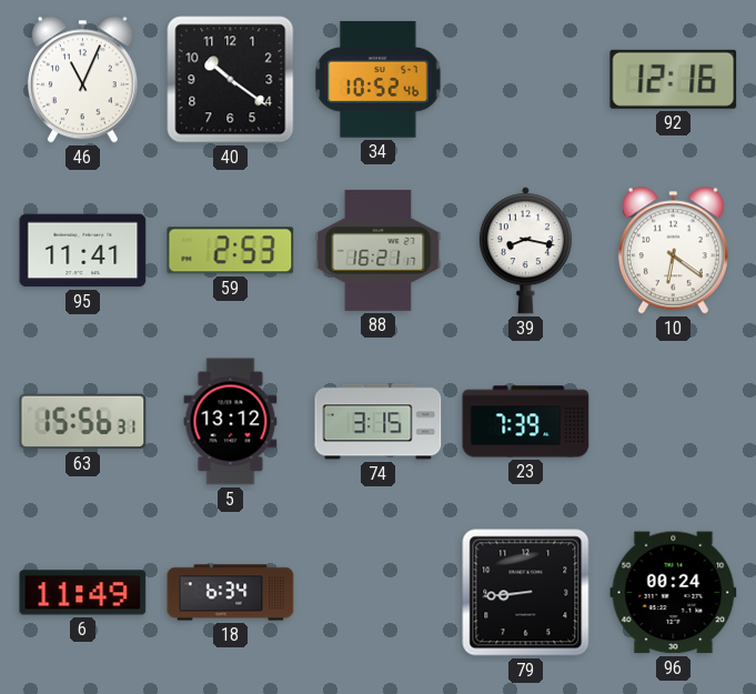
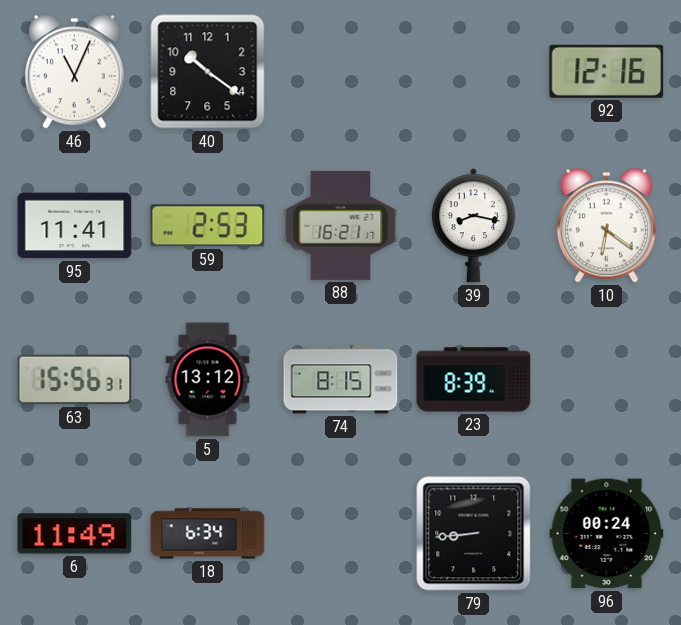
34: 10:52 -> none (379, 80)
74: 3:15 -> 8:15 (341, 380)
23: 7:39 -> 8:39 (474, 380)
